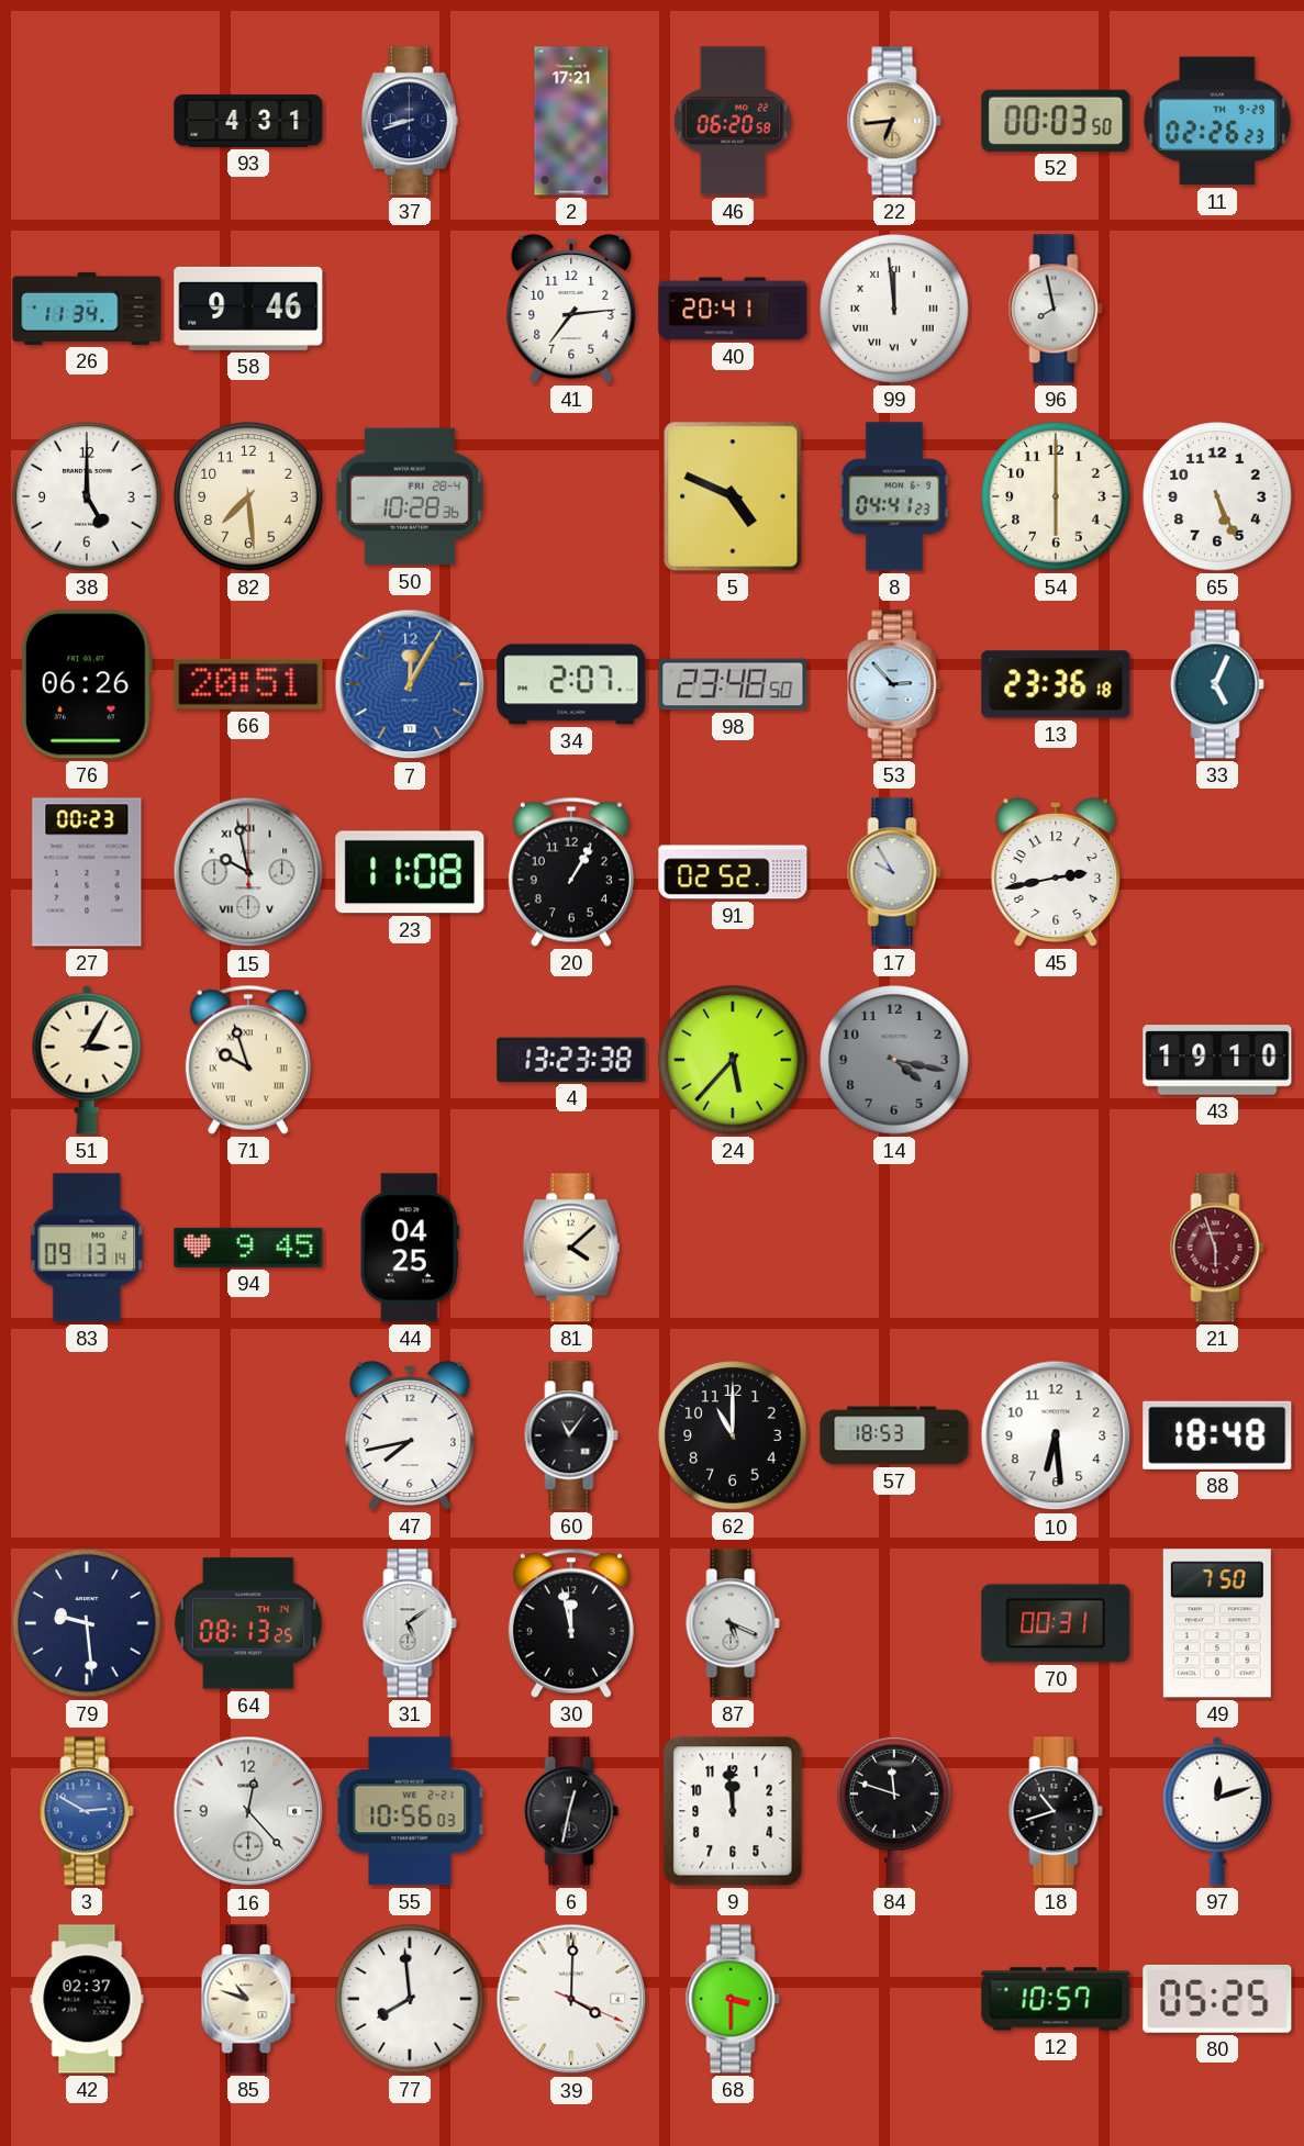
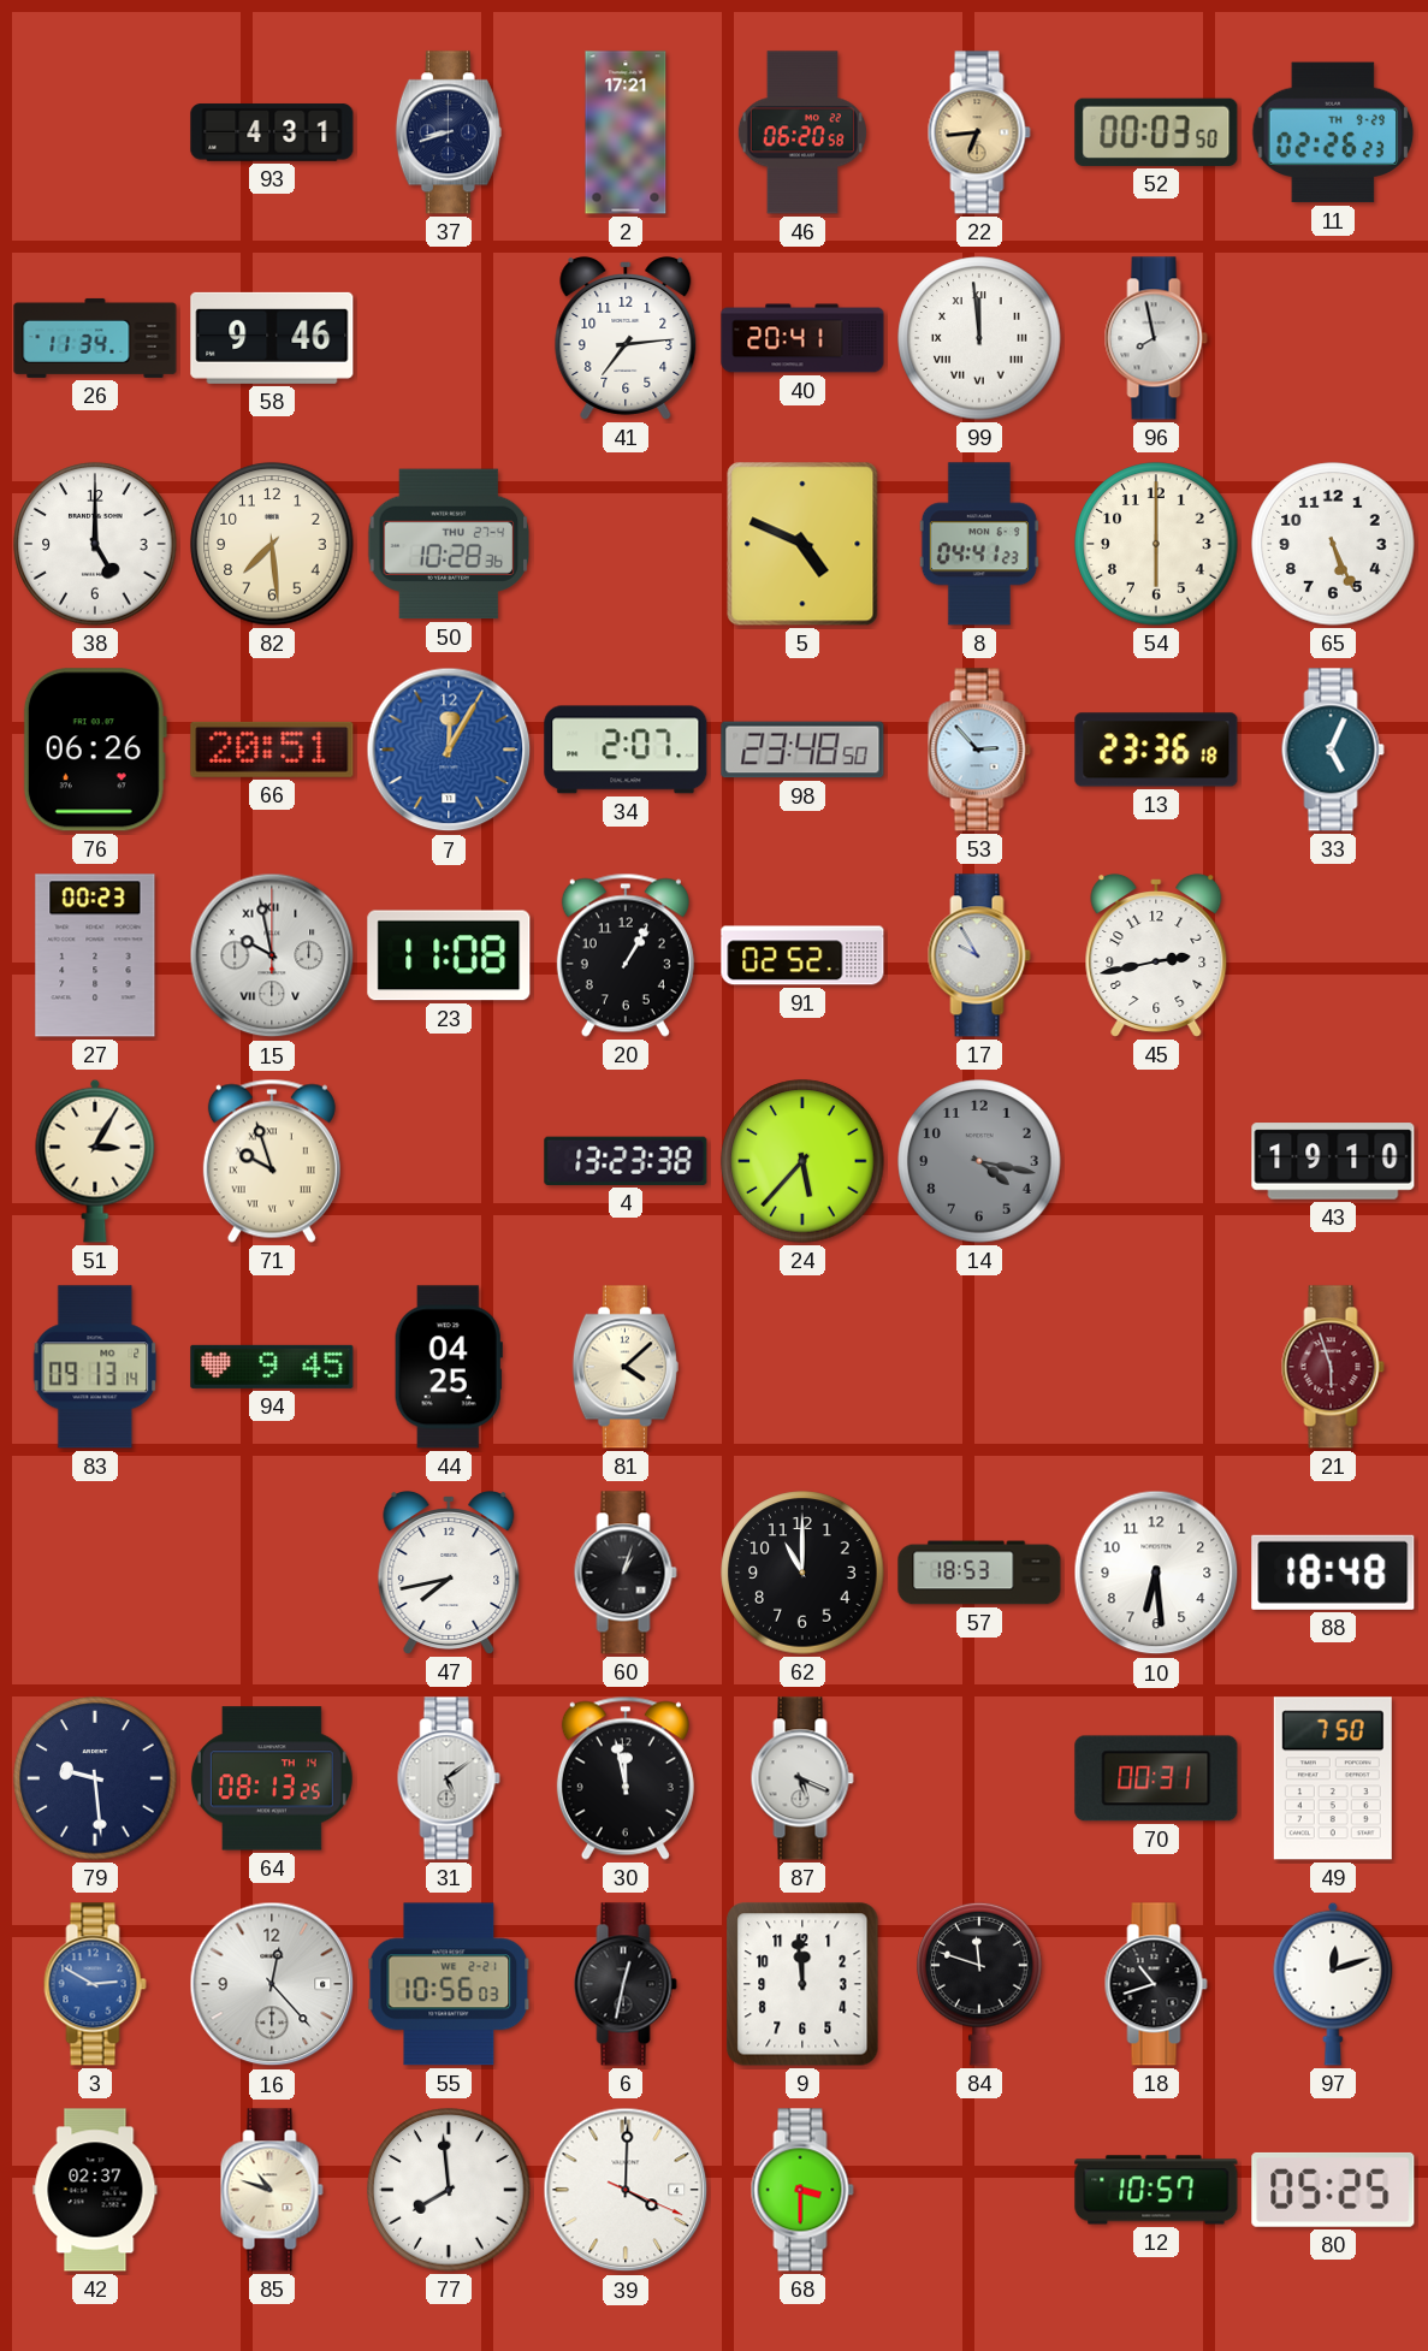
50 date: FRI 28-4 -> THU 27-4 (449, 544)
60: 11:06 -> 1:03 (626, 1573)
